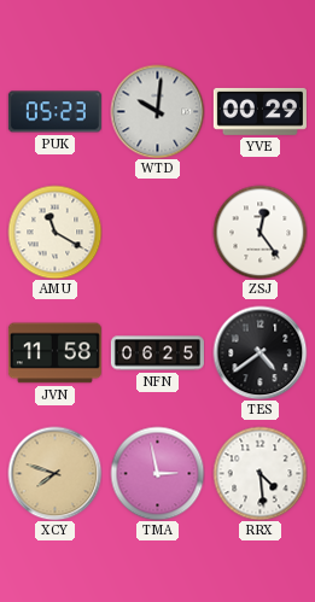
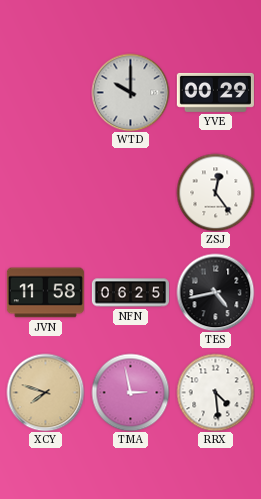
PUK: 05:23 -> none (54, 112)
WTD: 10:01 -> 10:00 (130, 92)
AMU: 11:20 -> none (54, 232)
TES: 4:39 -> 4:43 (215, 292)
